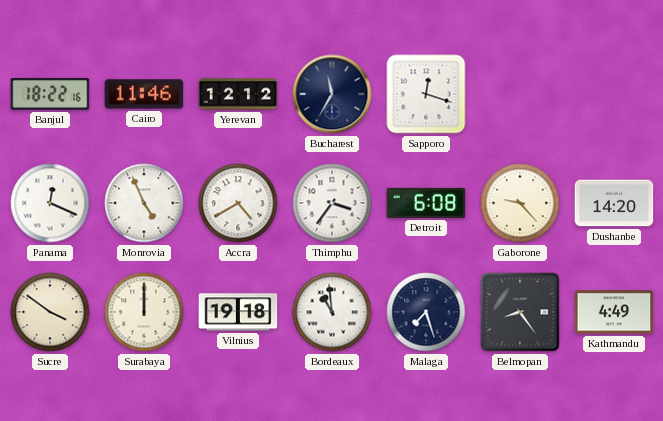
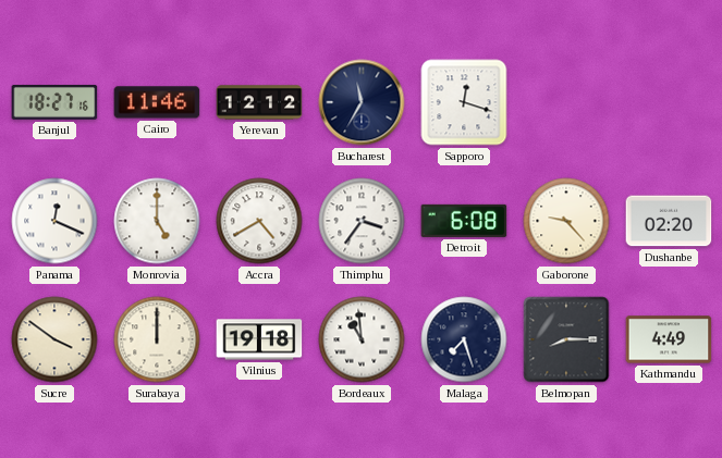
Banjul: 18:22 -> 18:27 (54, 102)
Monrovia: 4:56 -> 5:00 (157, 221)
Dushanbe: 14:20 -> 02:20 (669, 221)
Belmopan: 8:24 -> 8:15 (566, 339)
